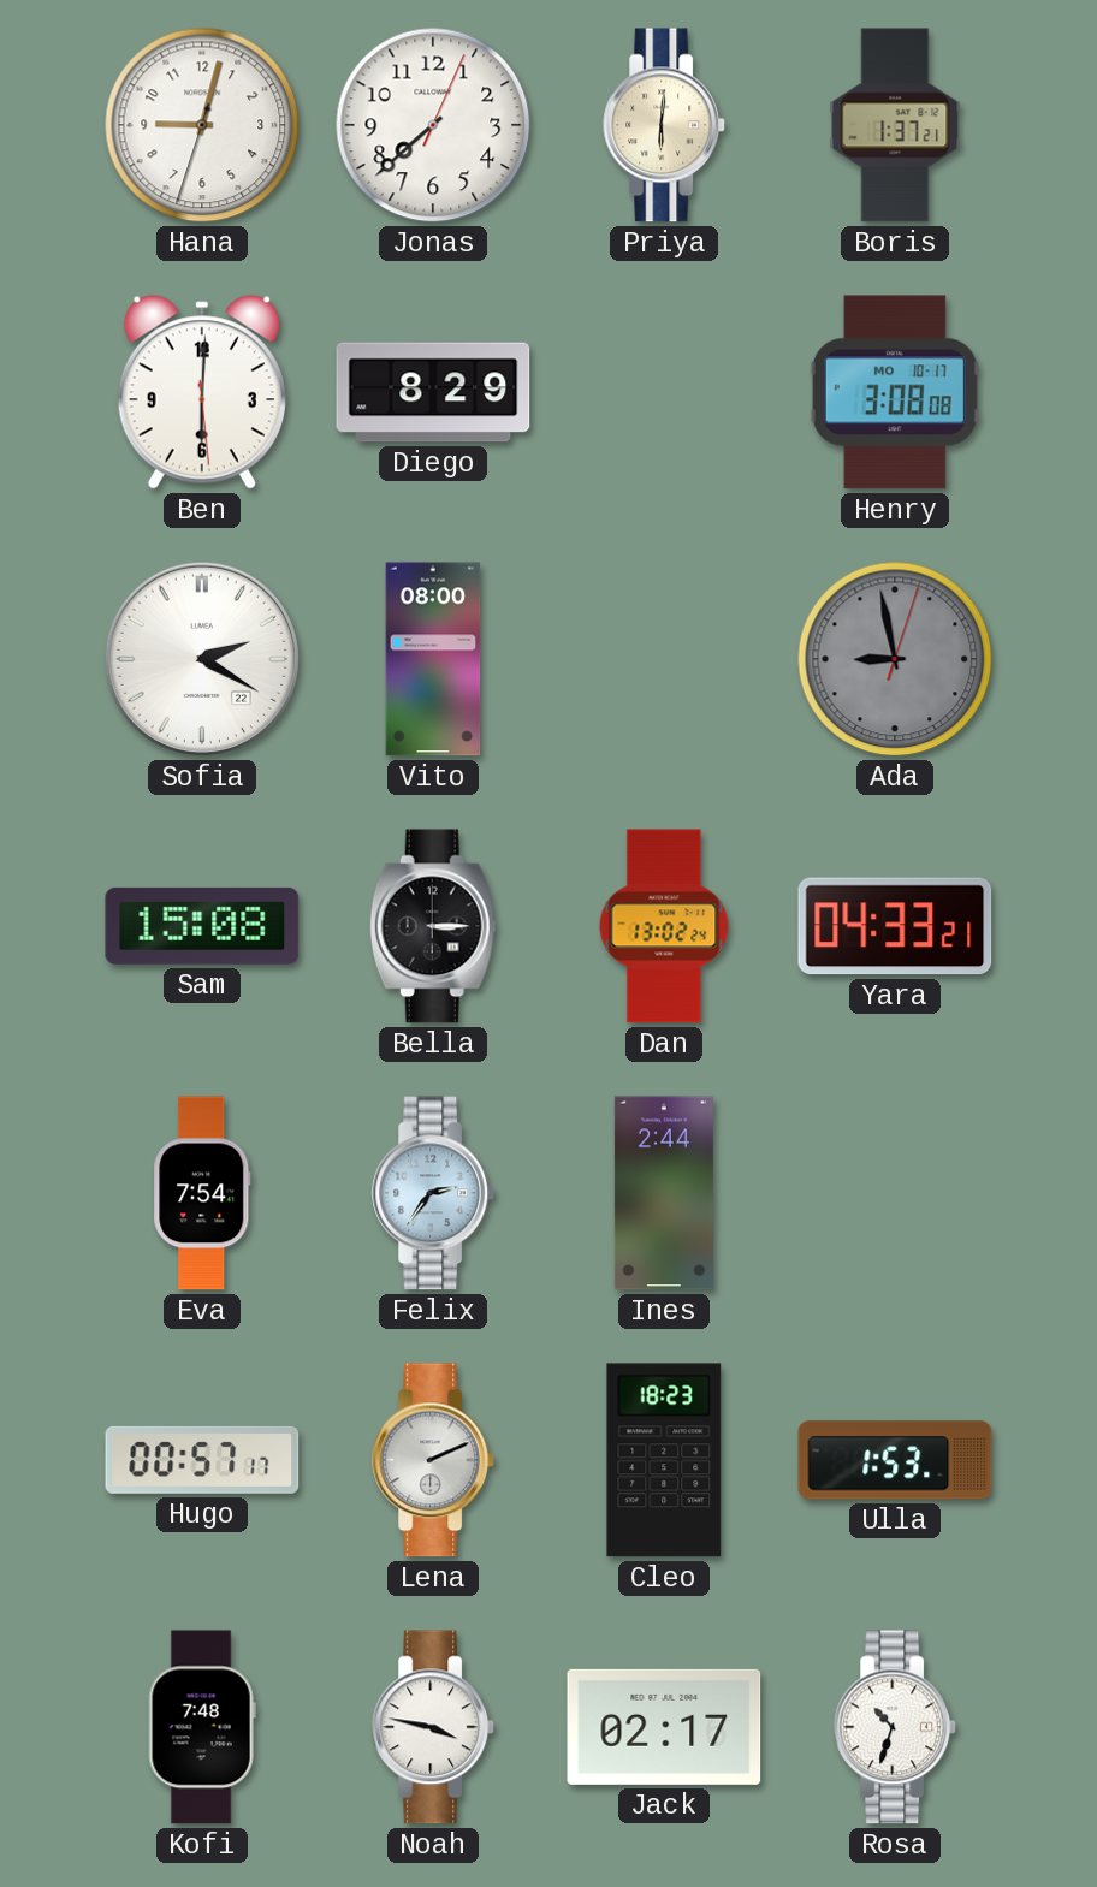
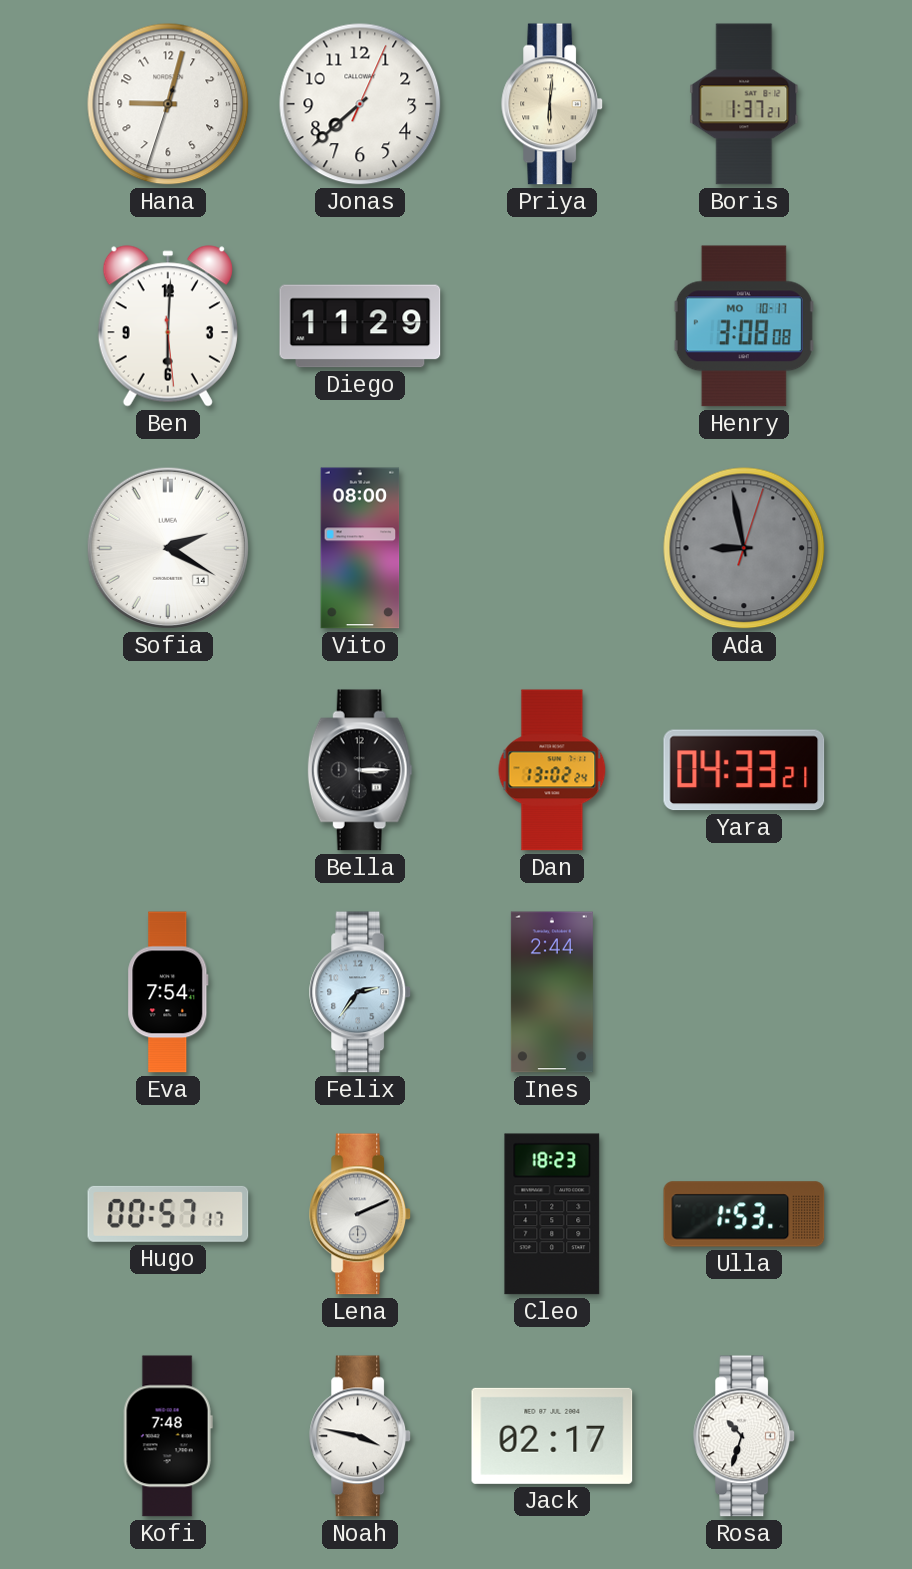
Diego: 8:29 -> 11:29 (360, 326)
Sofia date: 22 -> 14 (168, 548)
Sam: 15:08 -> none (202, 926)
